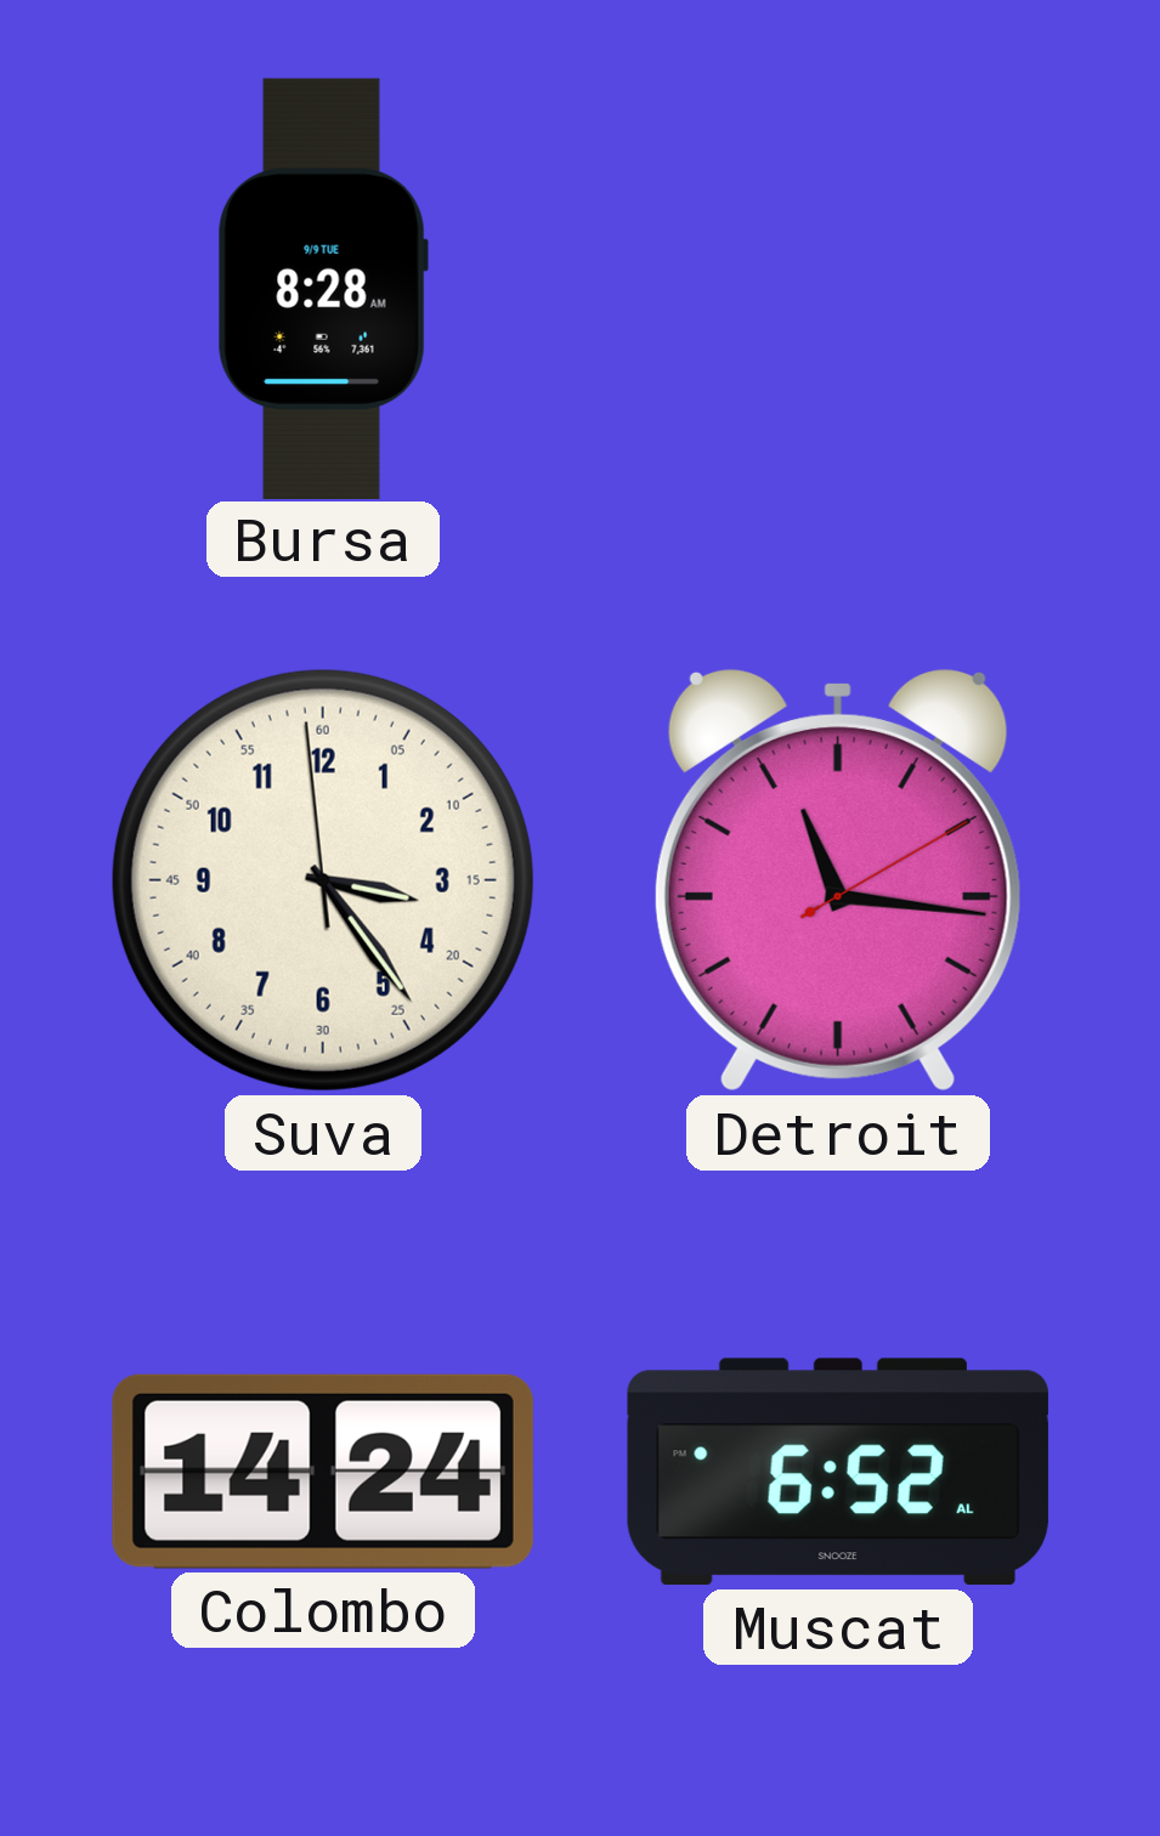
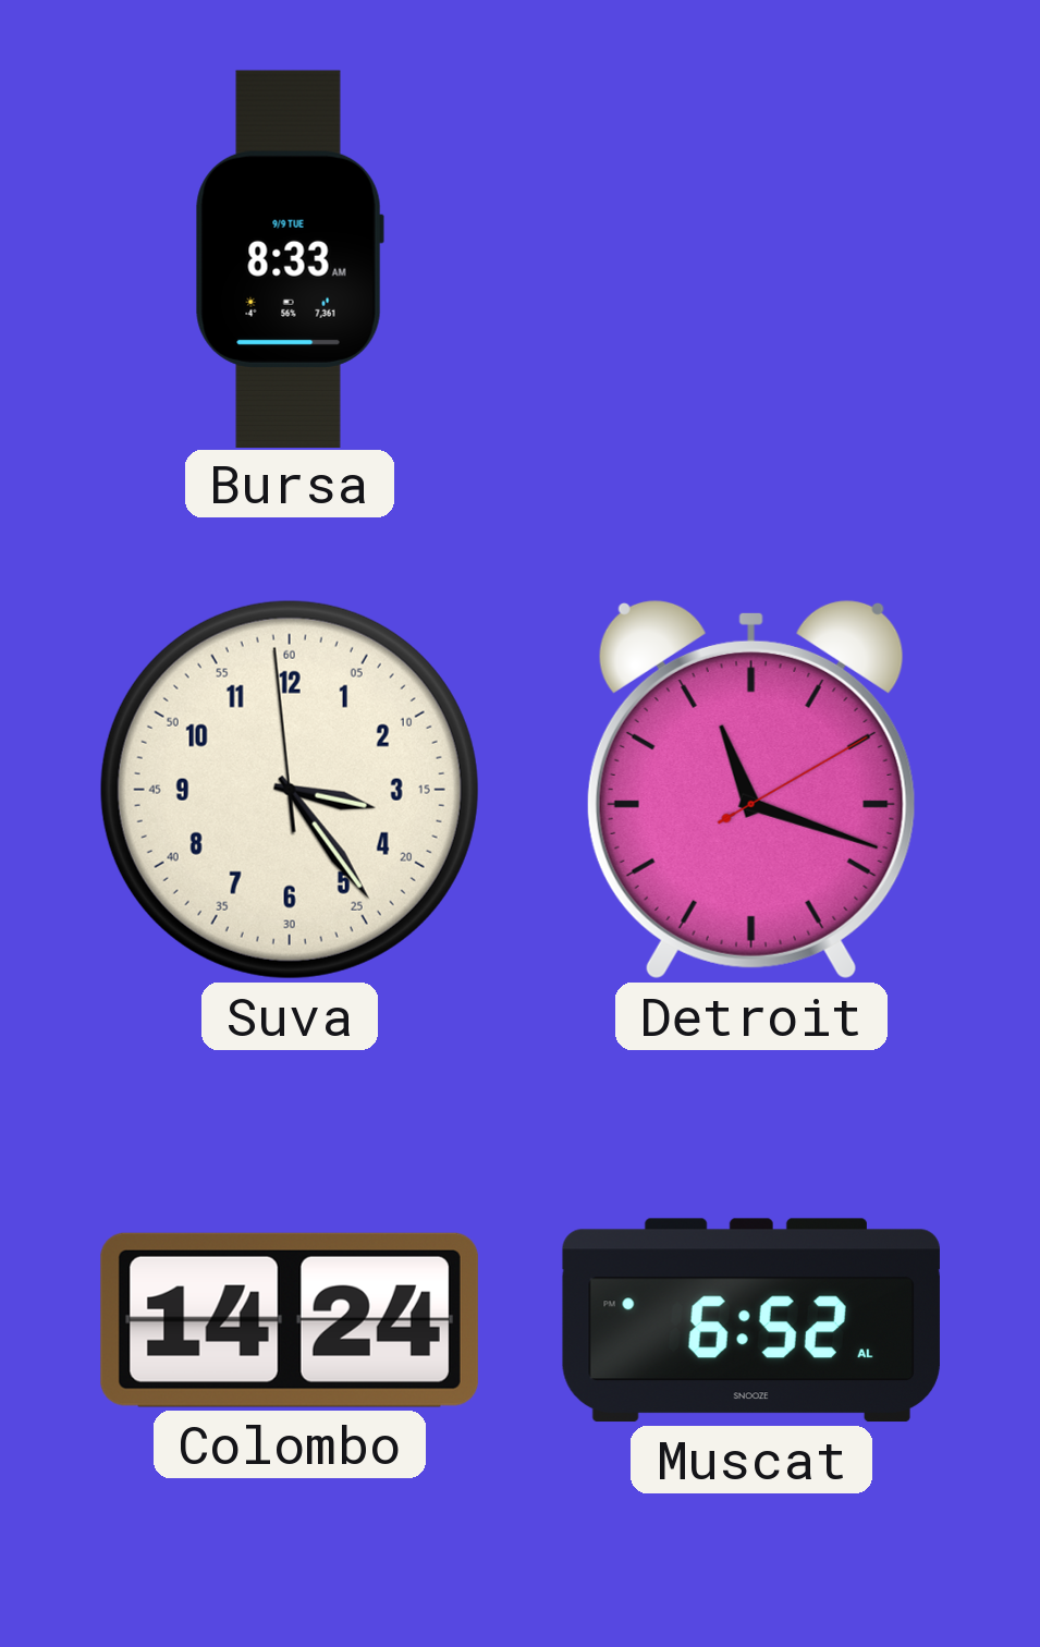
Bursa: 8:28 -> 8:33 (290, 258)
Detroit: 11:16 -> 11:18 (751, 790)
